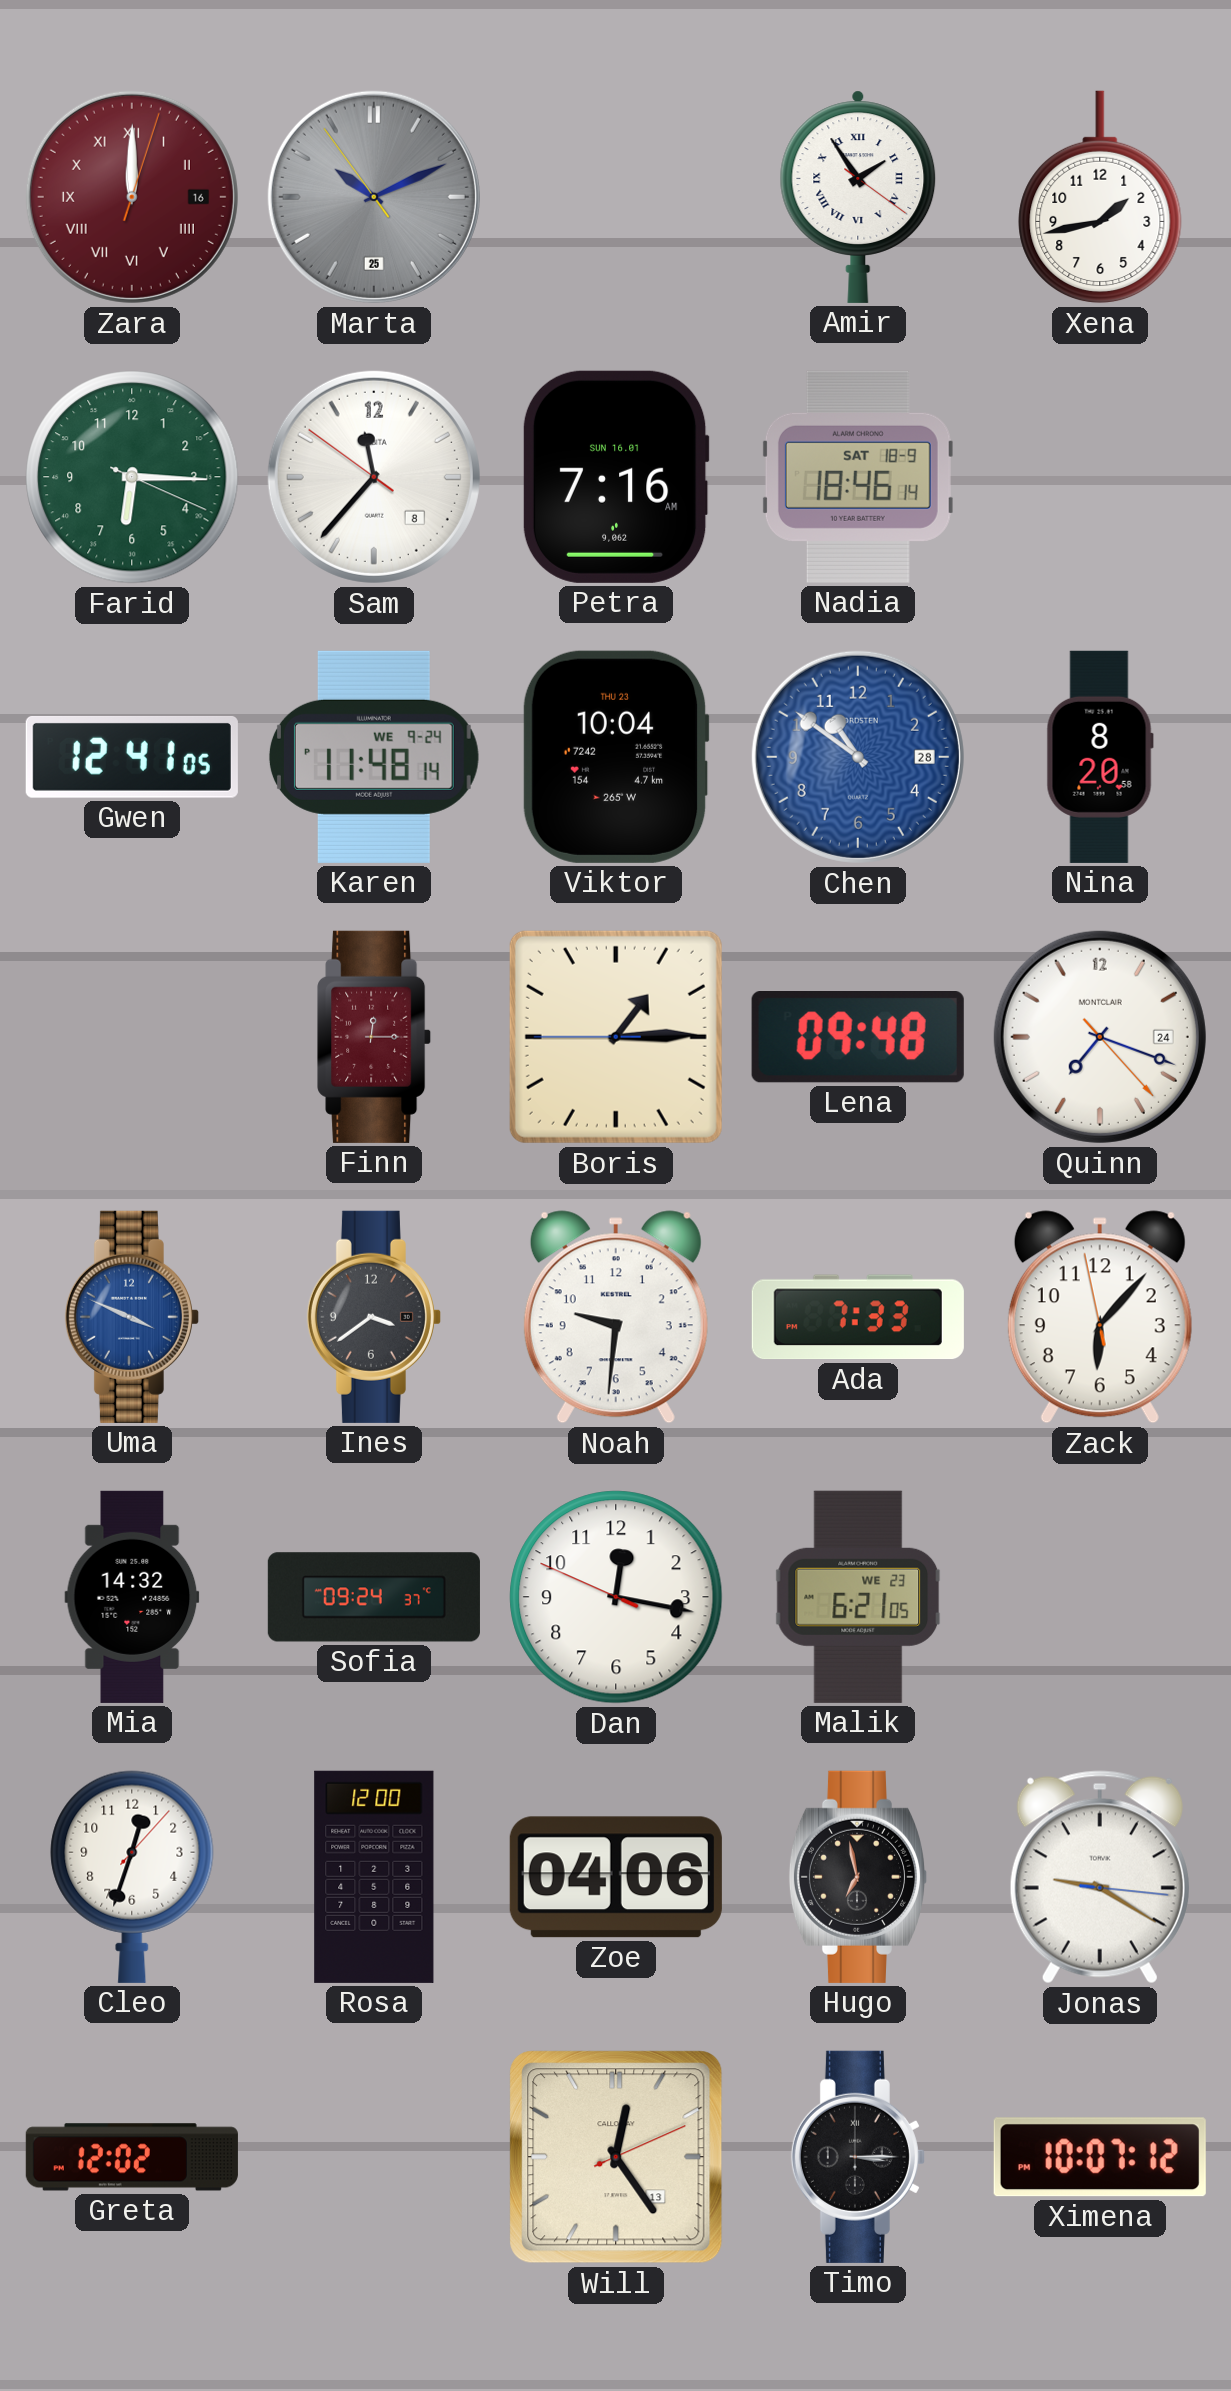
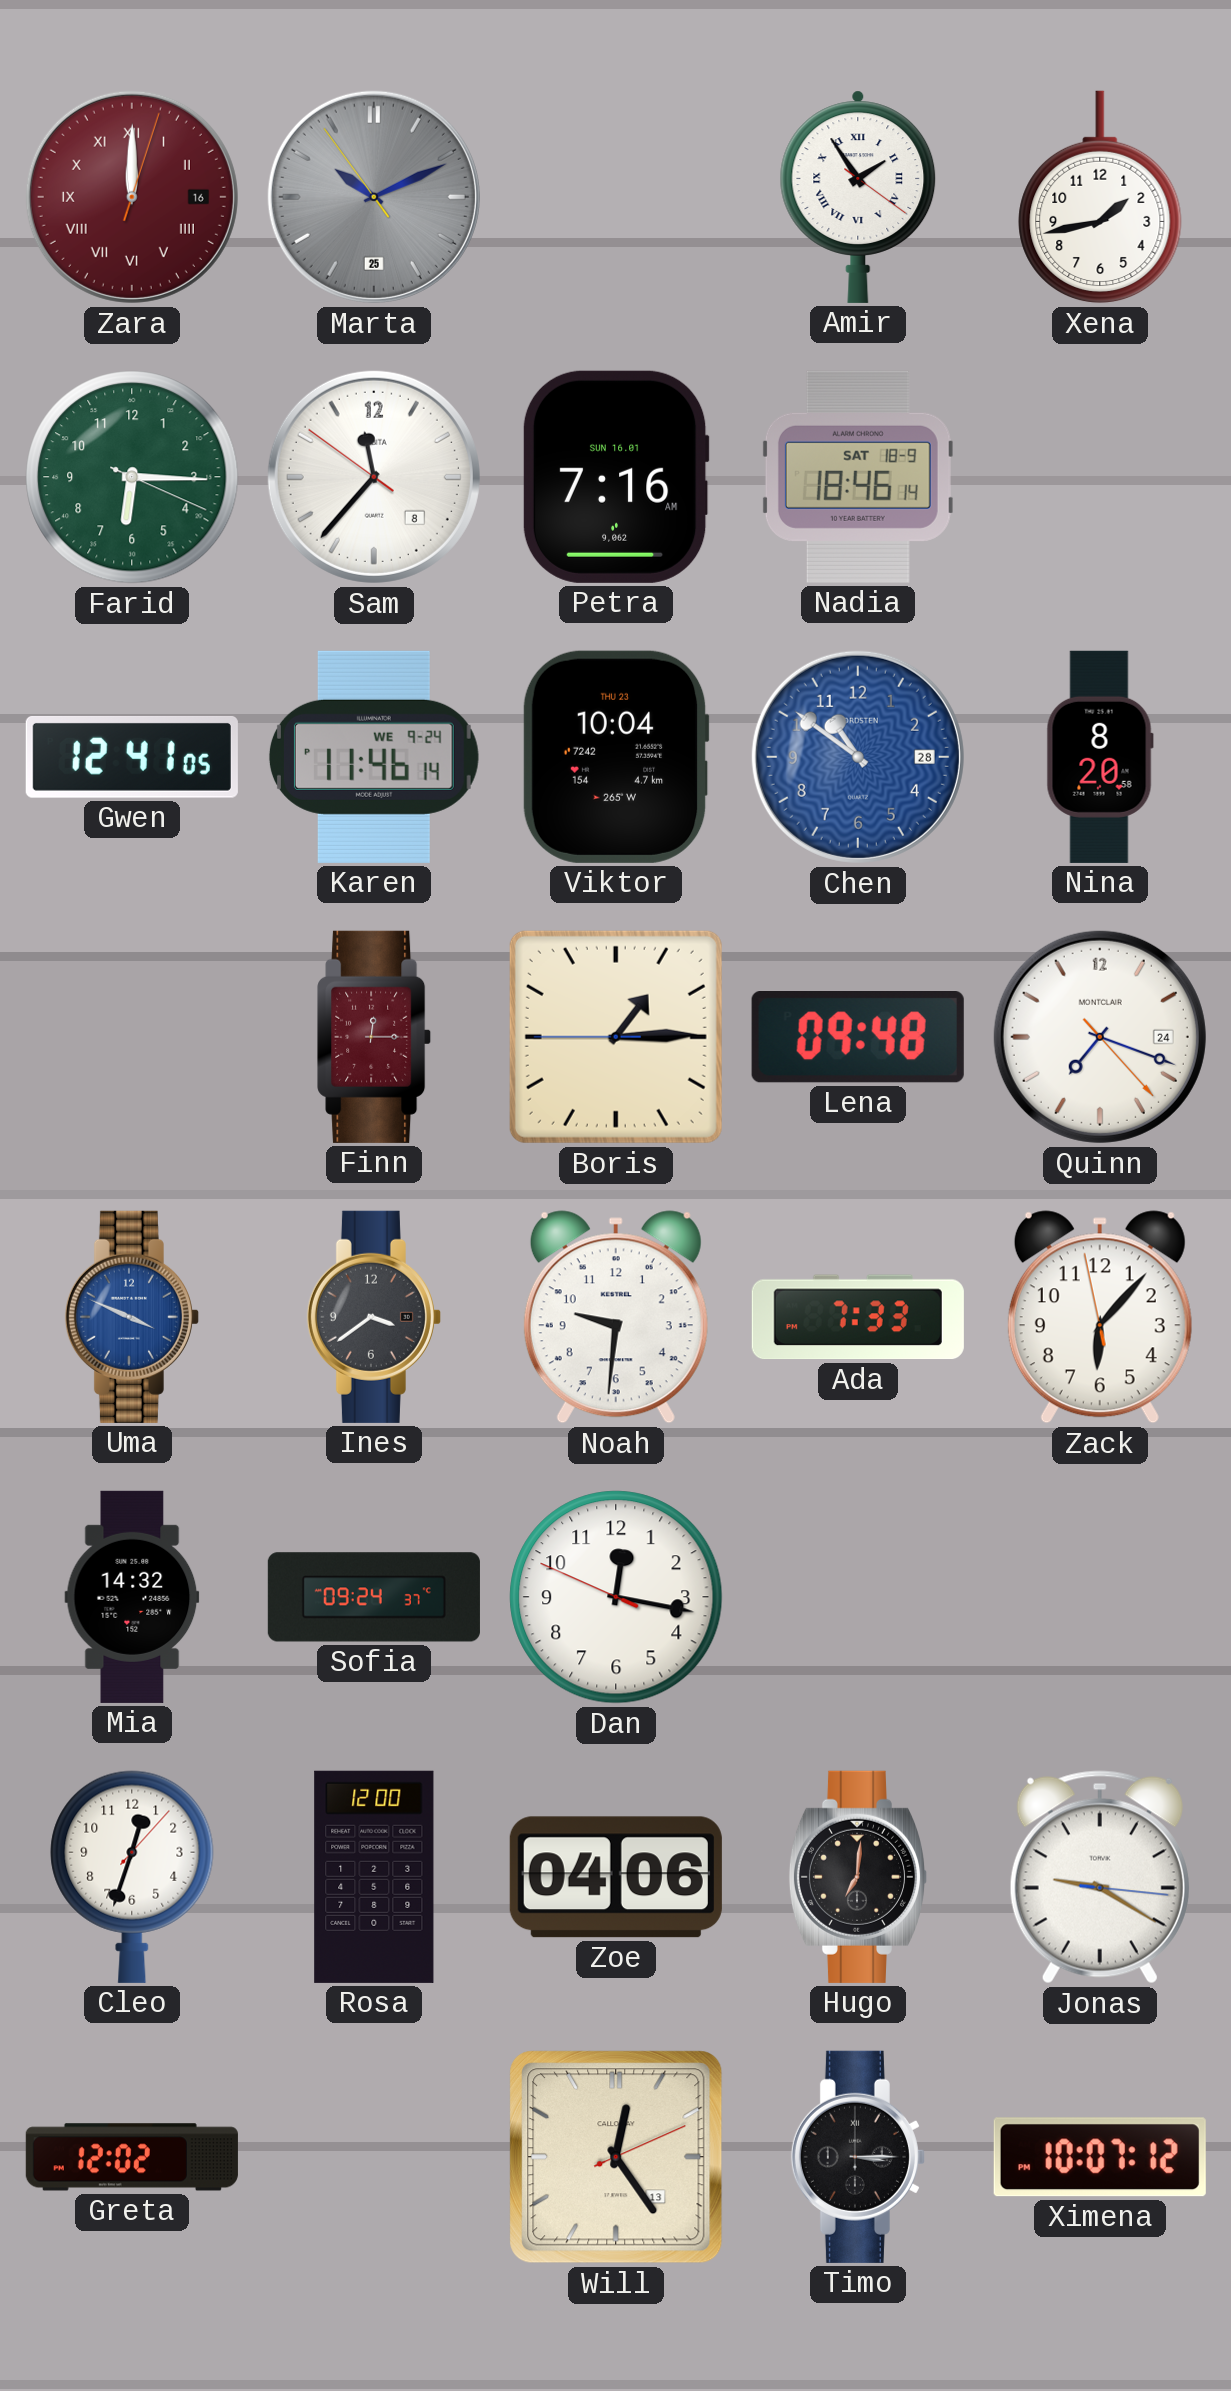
Karen: 11:48 -> 11:46 (374, 757)
Malik: 6:21 -> none (858, 1597)
Hugo: 6:58 -> 7:01 (857, 1877)
